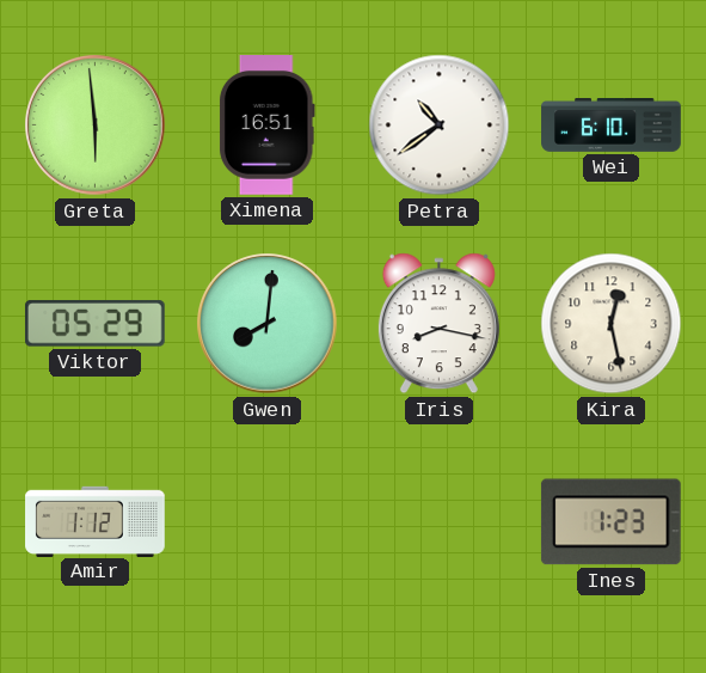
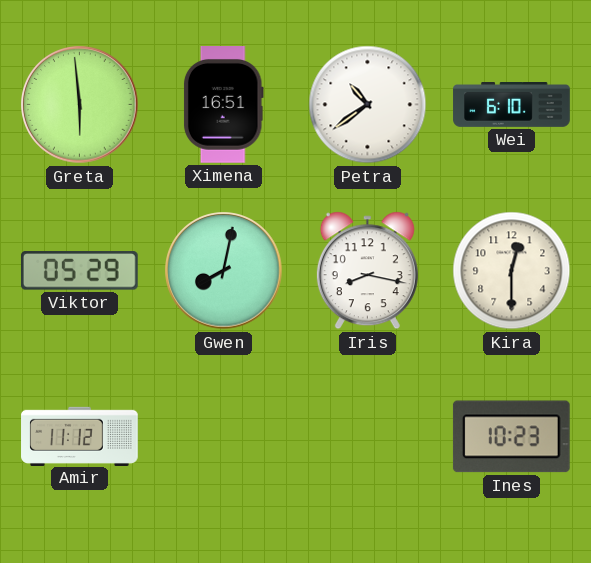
Gwen: 8:01 -> 8:02 (224, 271)
Kira: 12:28 -> 12:30 (512, 271)
Amir: 1:12 -> 11:12 (80, 436)
Ines: 1:23 -> 10:23 (511, 437)
